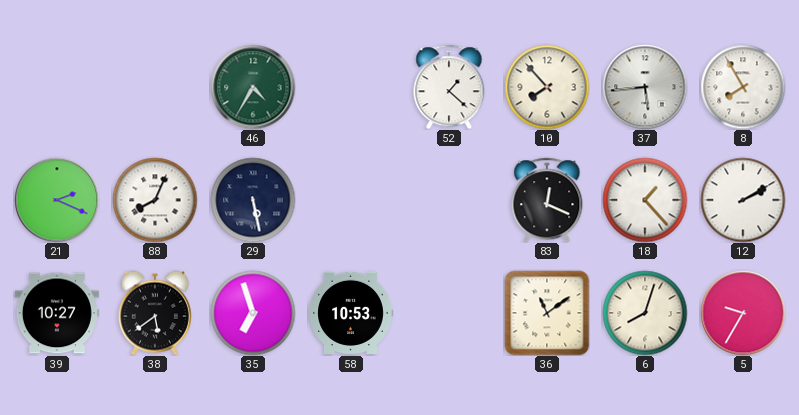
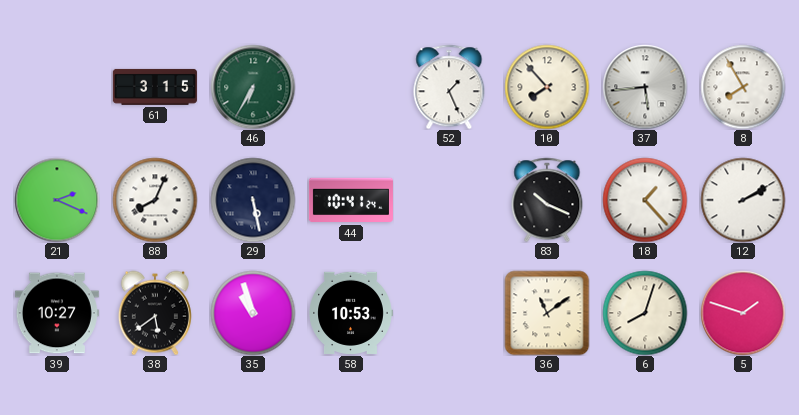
61: none -> 3:15 (155, 87)
46: 4:35 -> 6:35 (253, 87)
52: 1:22 -> 1:26 (449, 87)
44: none -> 10:41 (351, 200)
83: 12:19 -> 10:19 (547, 200)
35: 6:57 -> 10:57 (253, 313)
5: 9:35 -> 1:48 (743, 313)
